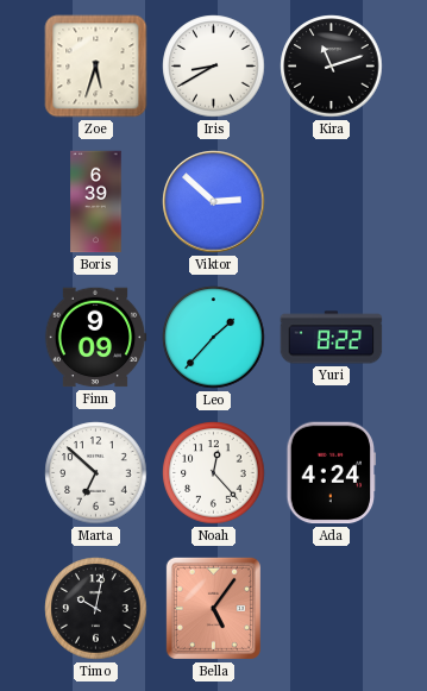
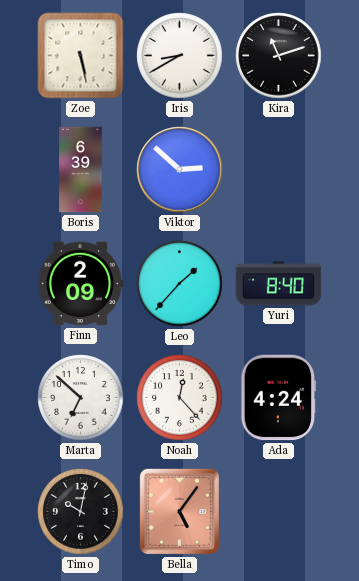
Zoe: 5:33 -> 5:28 (81, 56)
Finn: 9:09 -> 2:09 (80, 284)
Yuri: 8:22 -> 8:40 (279, 284)
